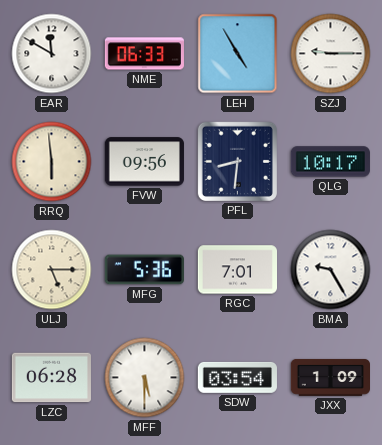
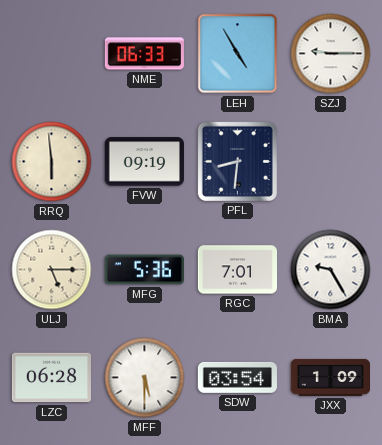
EAR: 11:50 -> none (52, 54)
FVW: 09:56 -> 09:19 (144, 162)
QLG: 10:17 -> none (330, 162)
